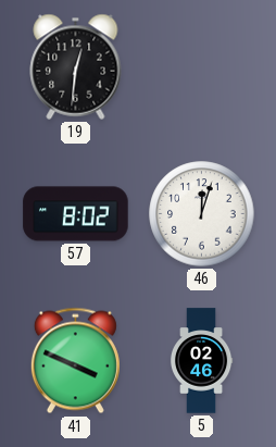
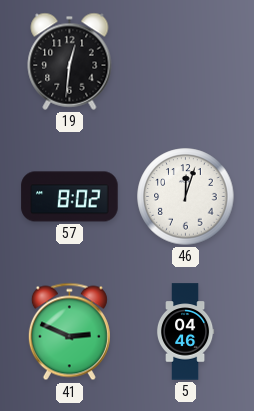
41: 3:49 -> 2:49 (69, 332)
5: 02:46 -> 04:46 (185, 332)
